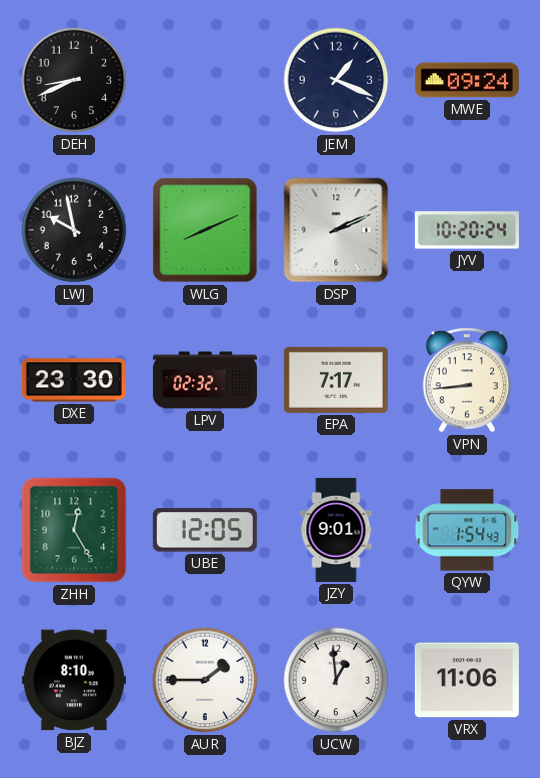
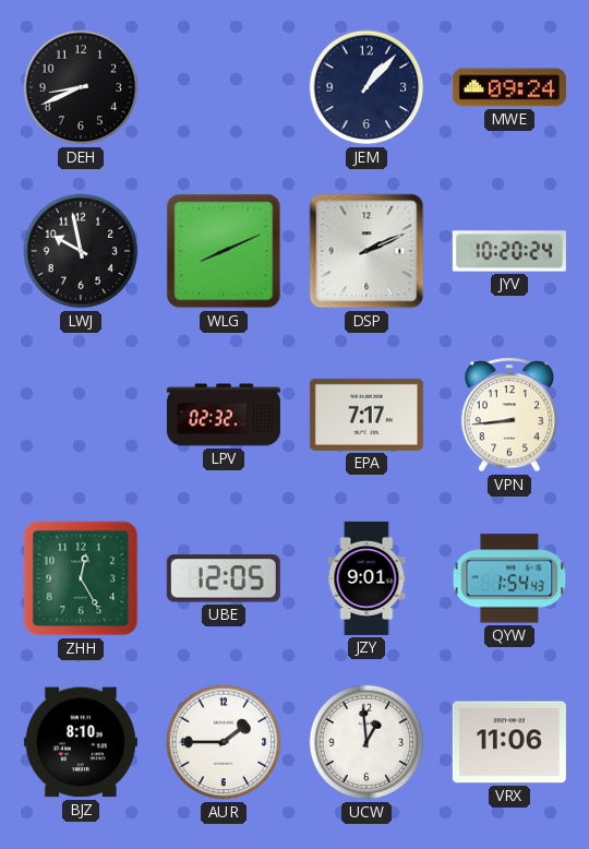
JEM: 1:19 -> 1:07 (366, 87)
DXE: 23:30 -> none (74, 380)
